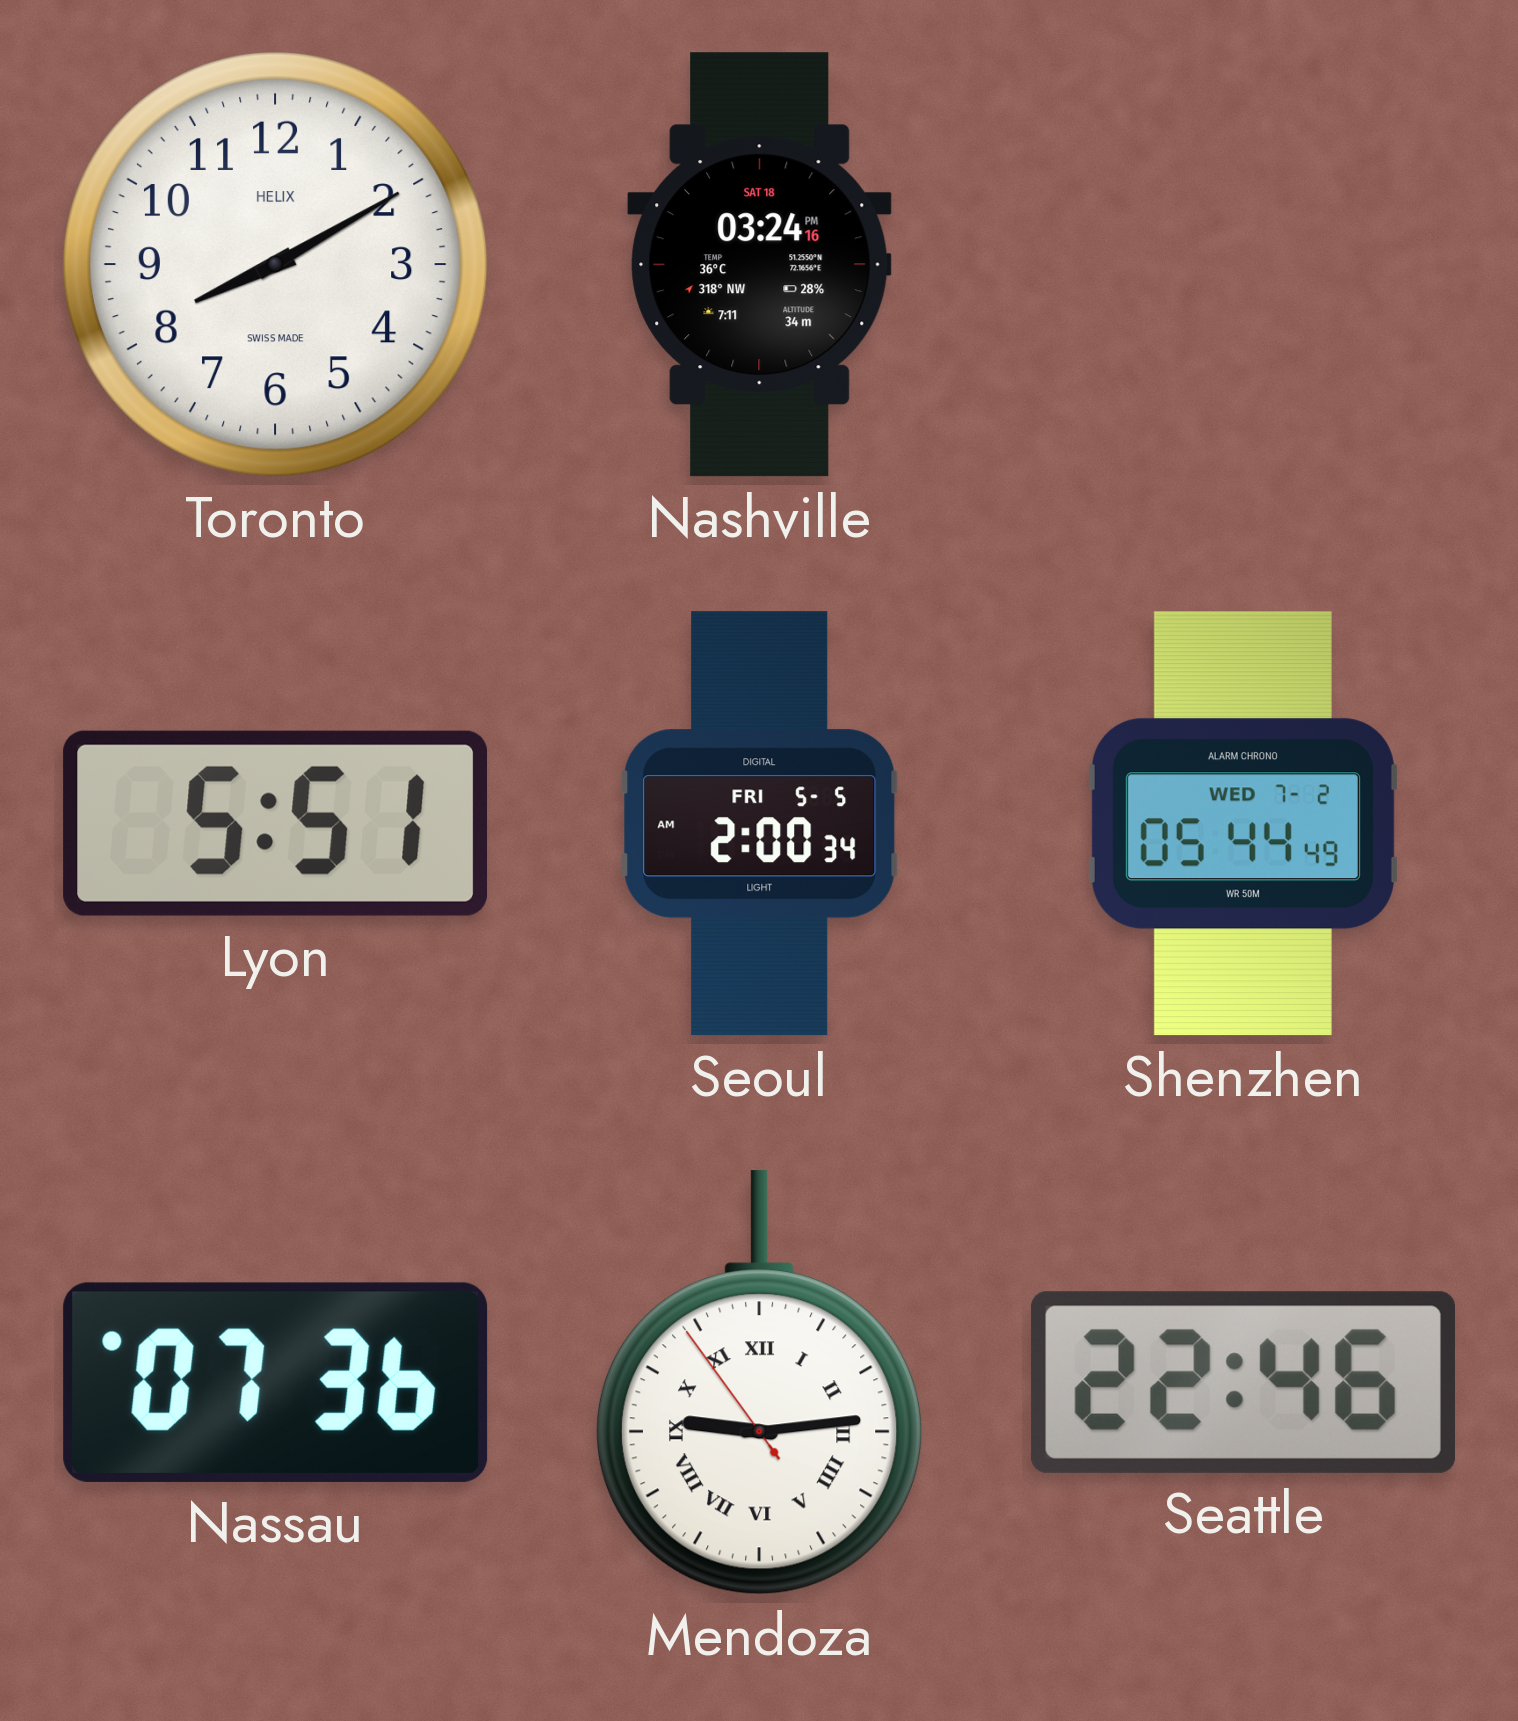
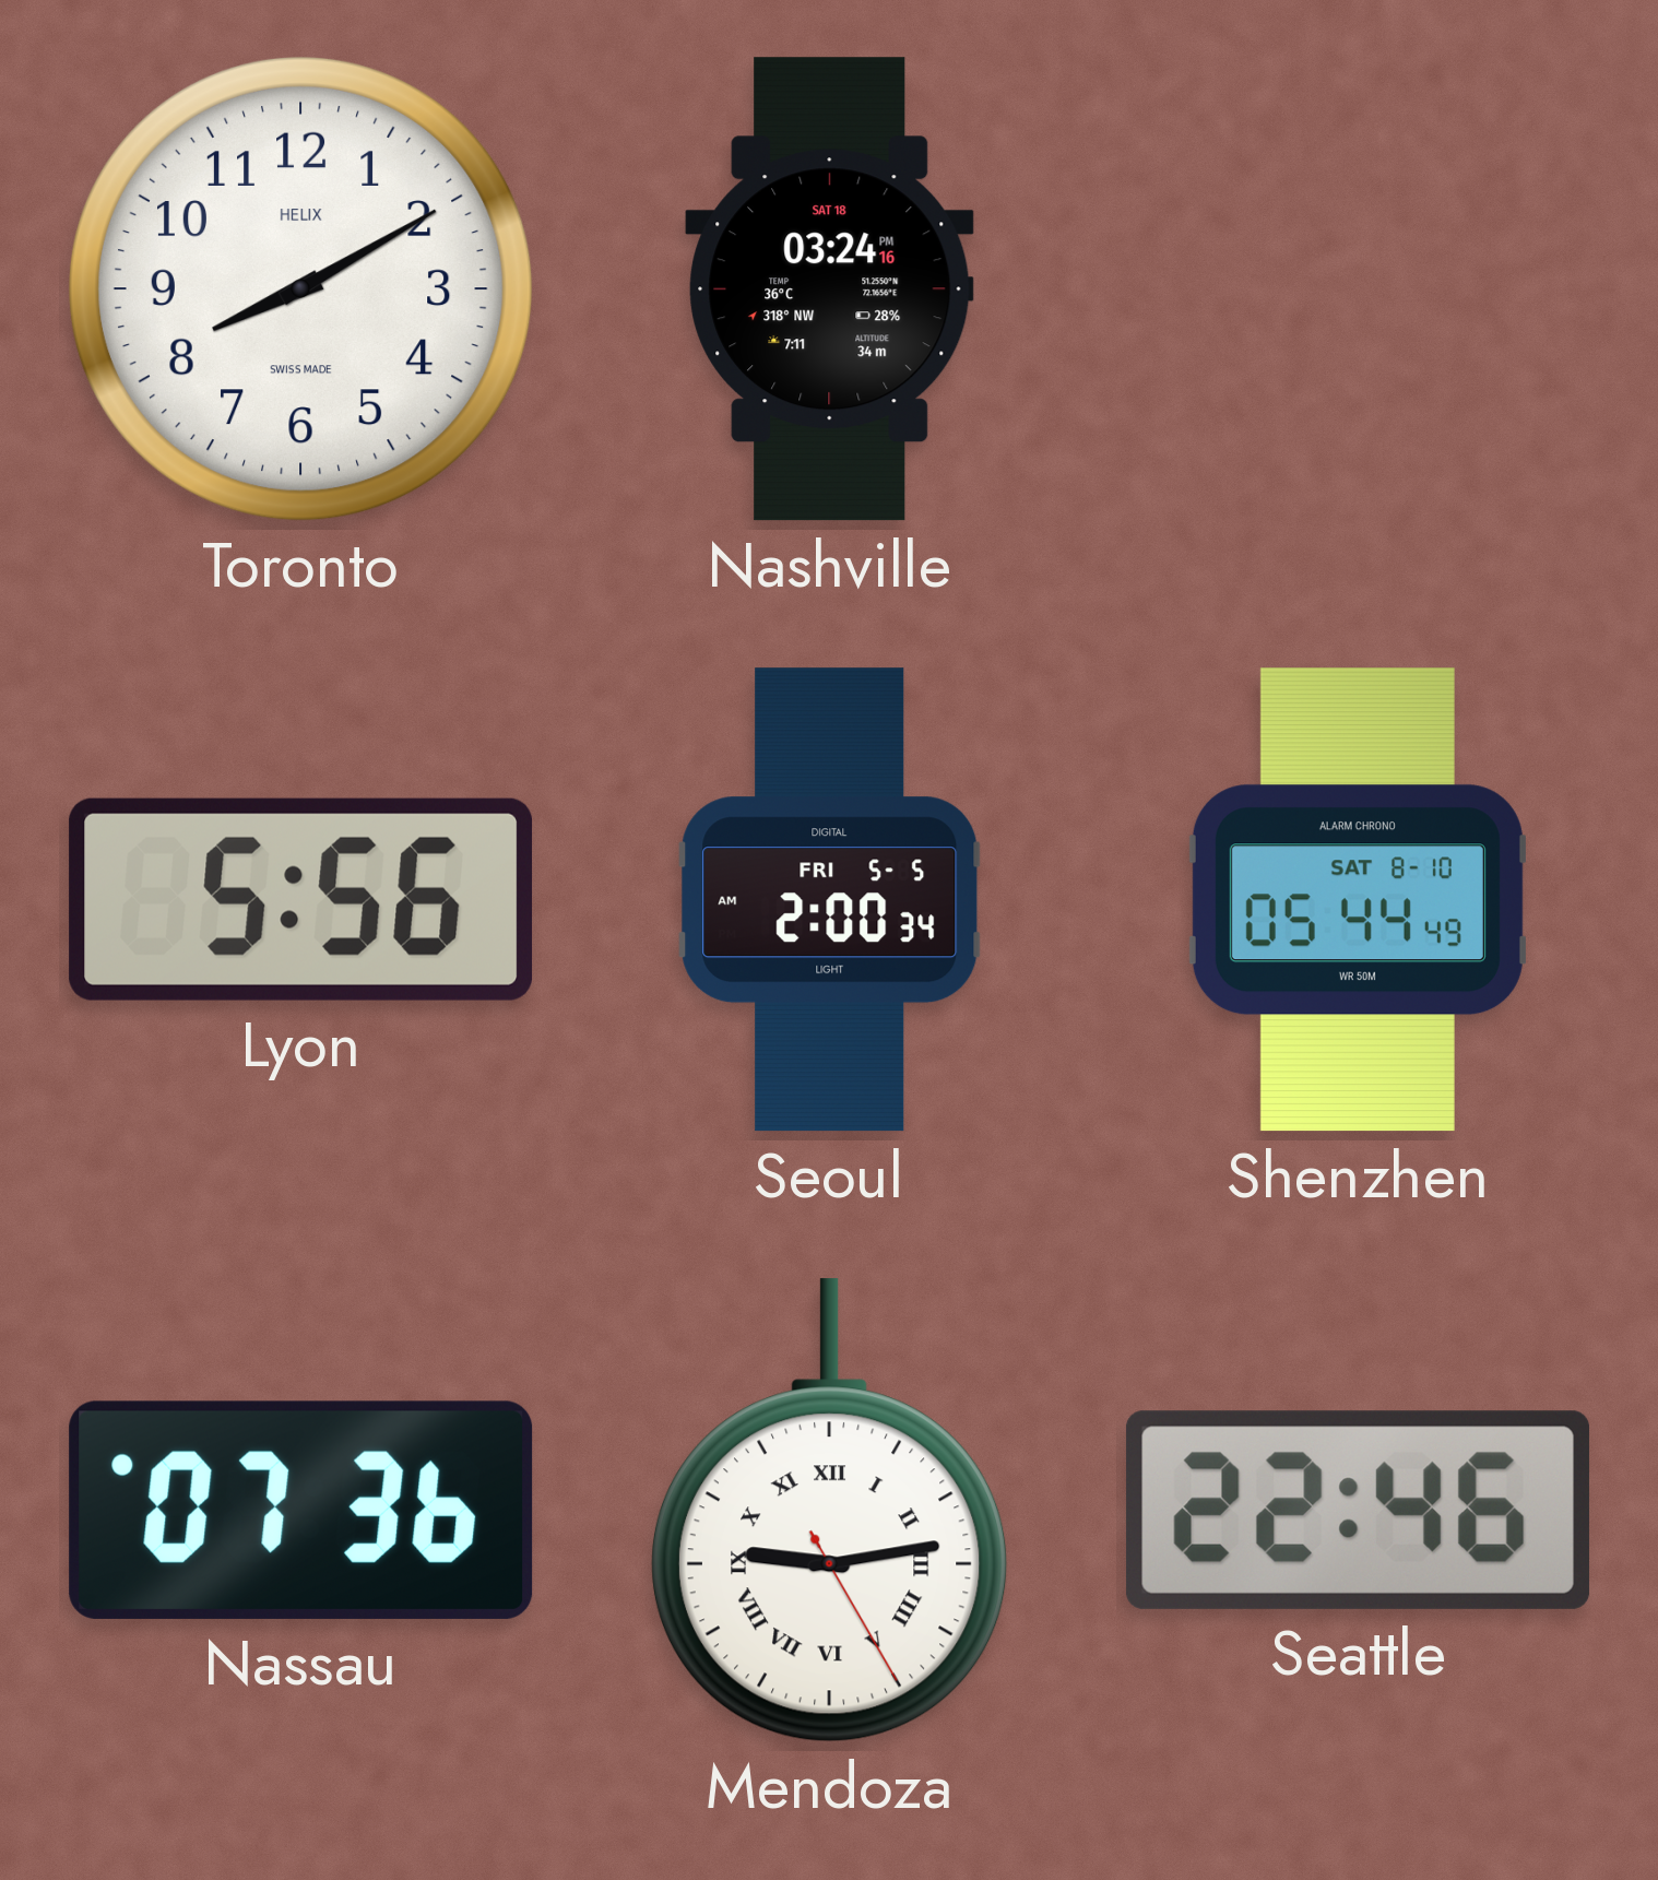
Lyon: 5:51 -> 5:56 (301, 899)
Shenzhen date: WED 7-2 -> SAT 8-10 (1358, 900)
Mendoza: 9:13:54 -> 9:13:25 (829, 1511)
